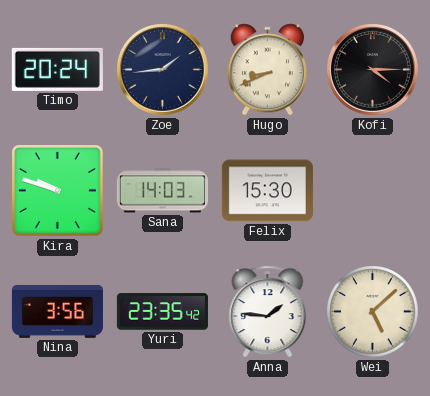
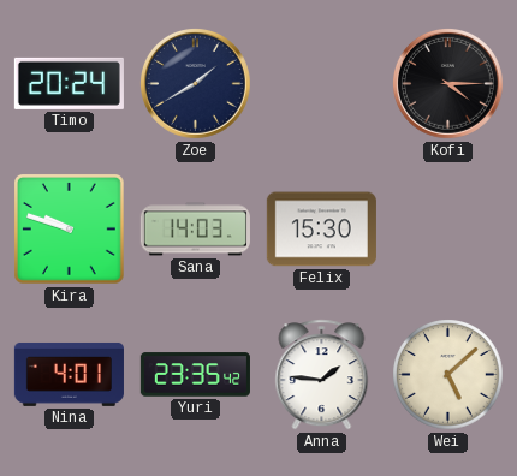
Zoe: 1:44 -> 1:40 (196, 84)
Hugo: 8:41 -> none (267, 70)
Nina: 3:56 -> 4:01 (69, 374)
